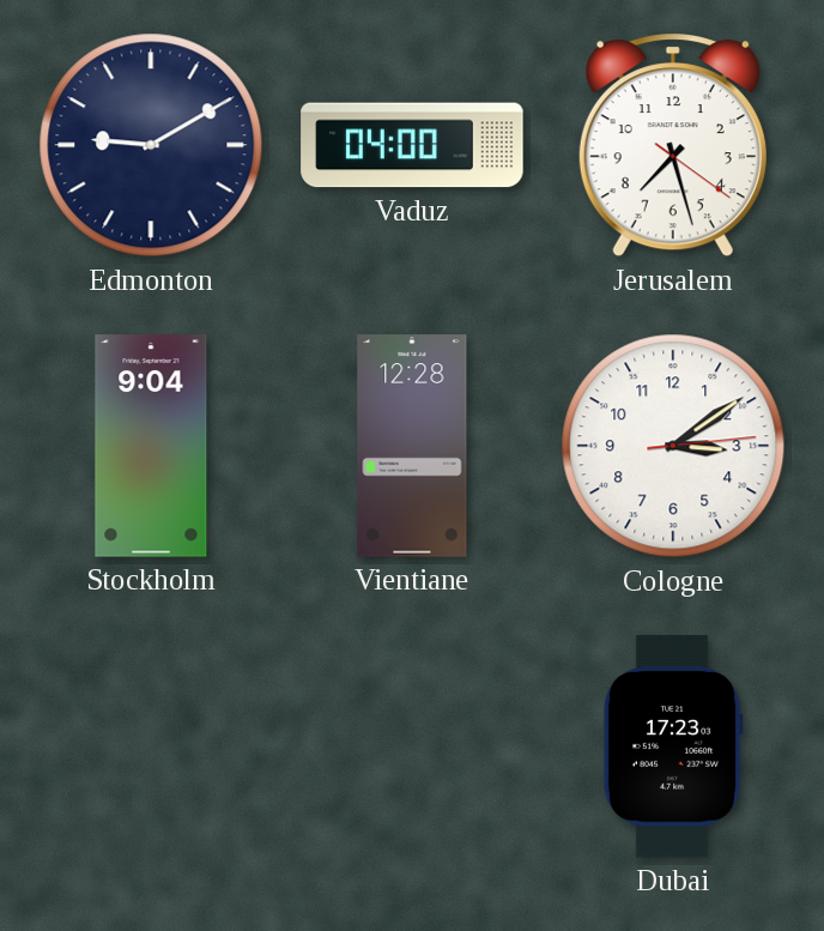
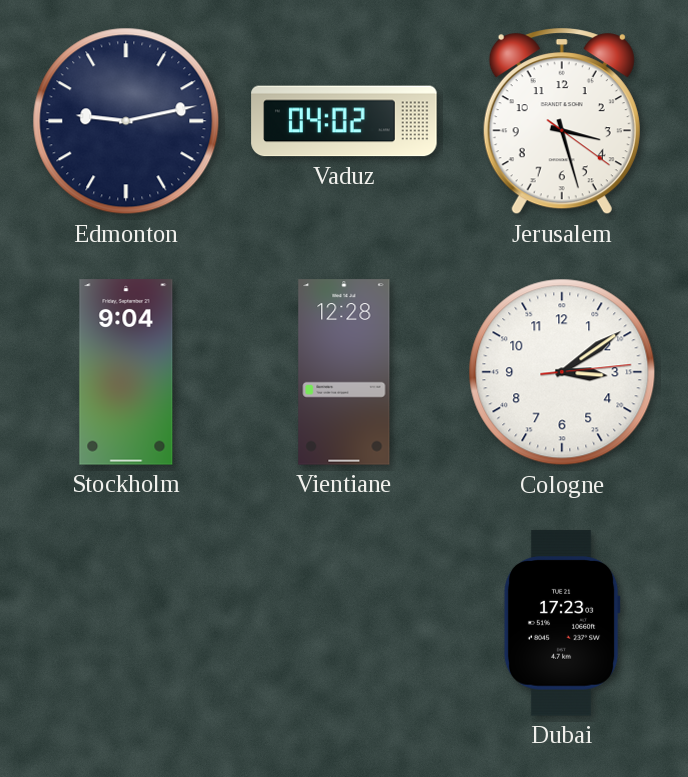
Edmonton: 9:10 -> 9:13 (126, 121)
Vaduz: 04:00 -> 04:02 (344, 121)
Jerusalem: 7:27 -> 3:27 (562, 121)
